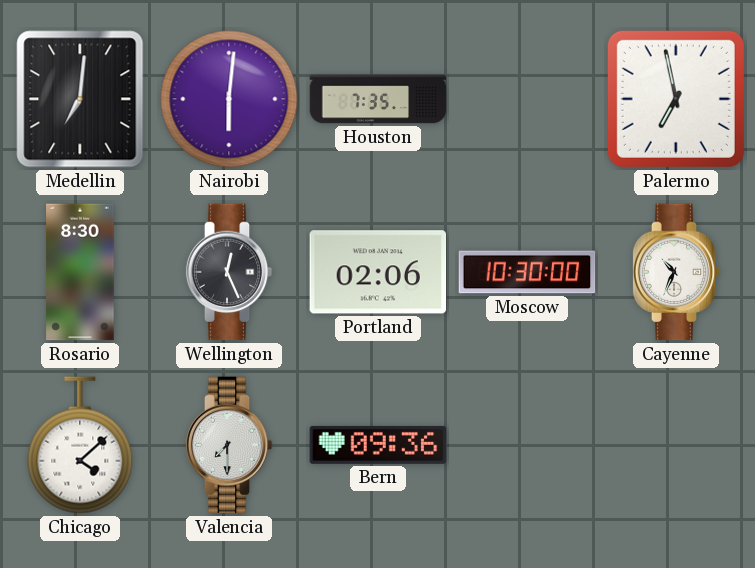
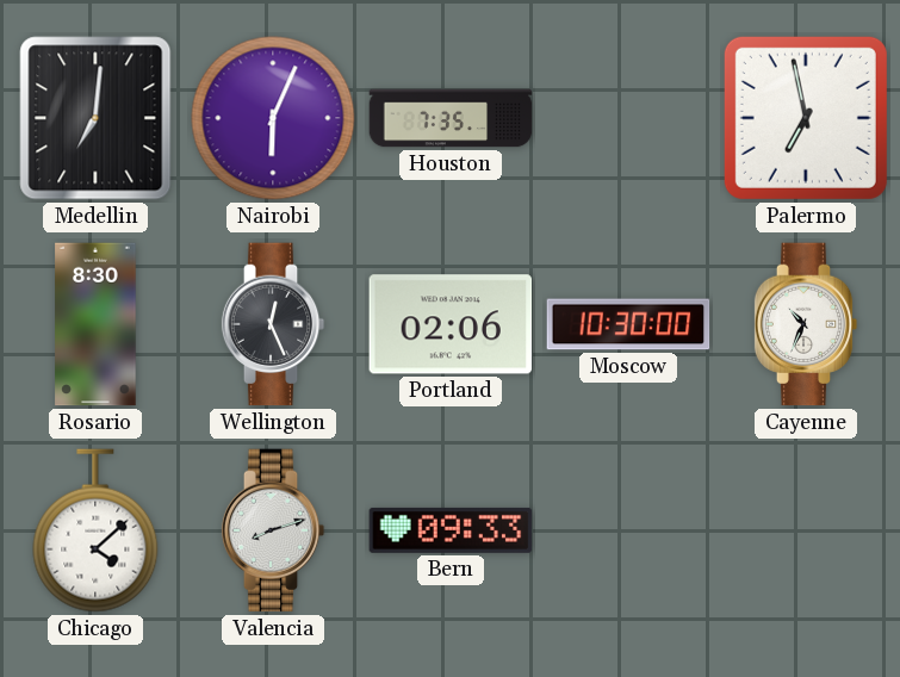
Nairobi: 6:01 -> 6:04 (273, 118)
Valencia: 7:30 -> 8:12 (273, 530)
Bern: 09:36 -> 09:33 (451, 530)
